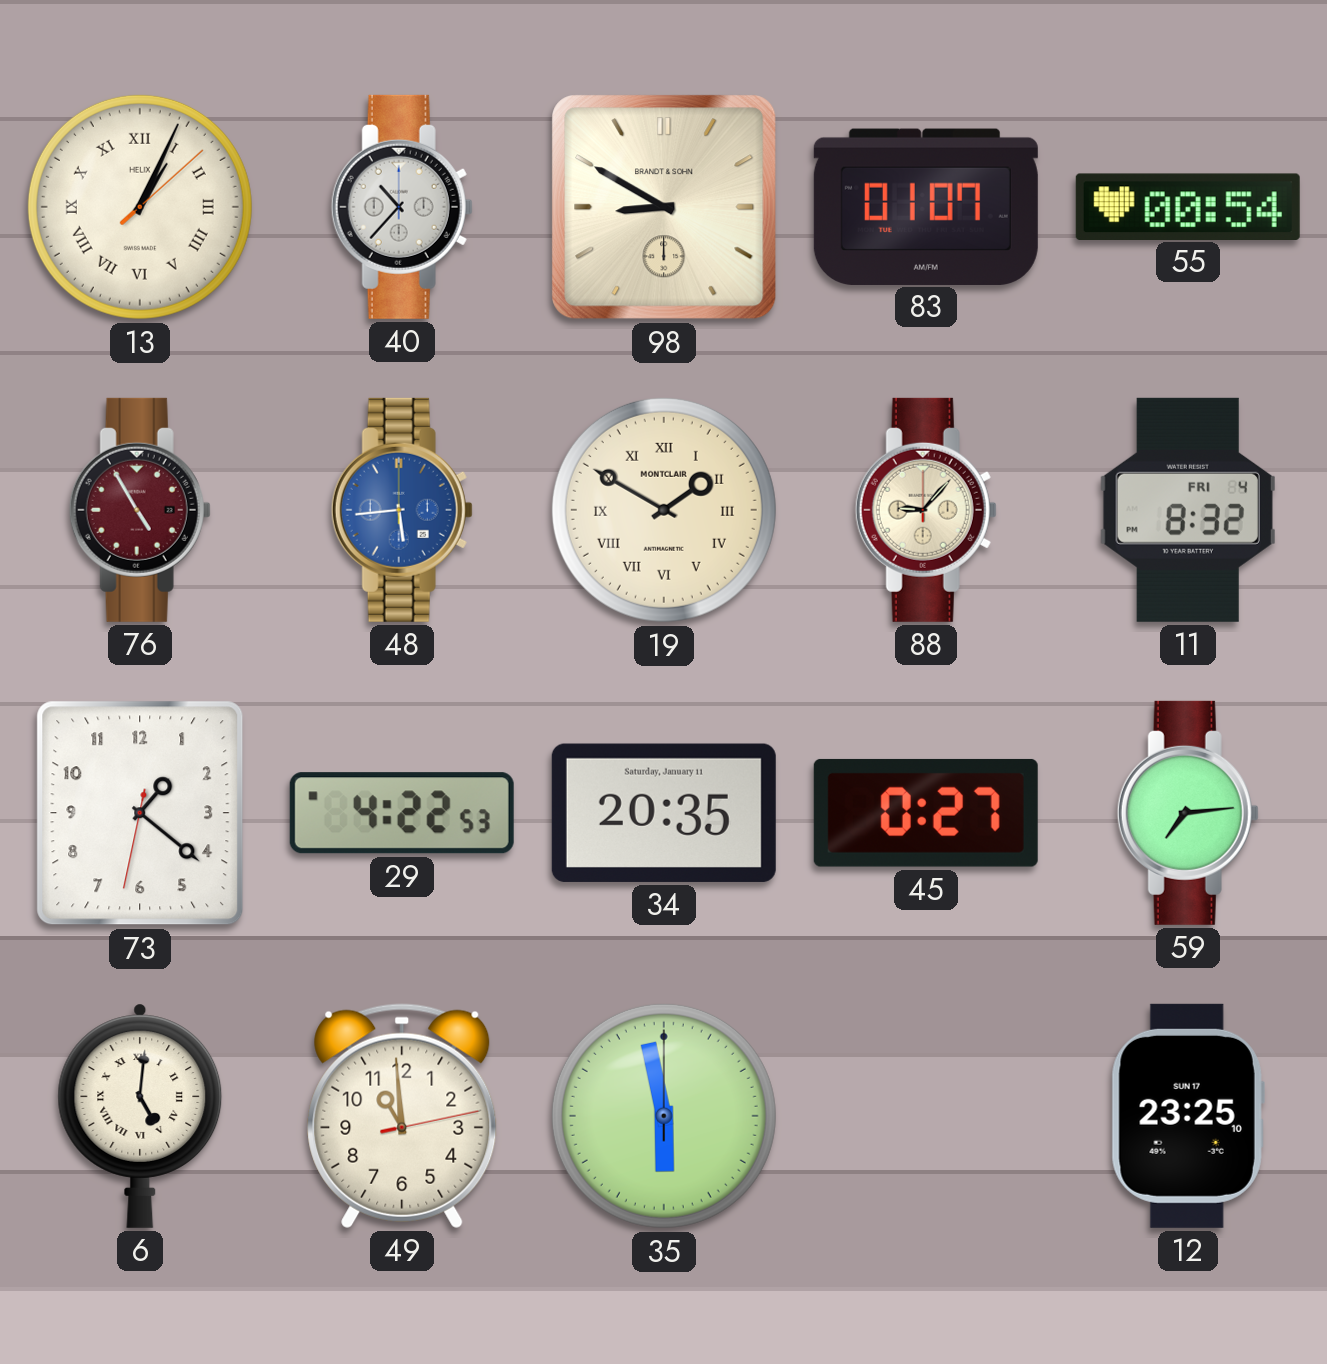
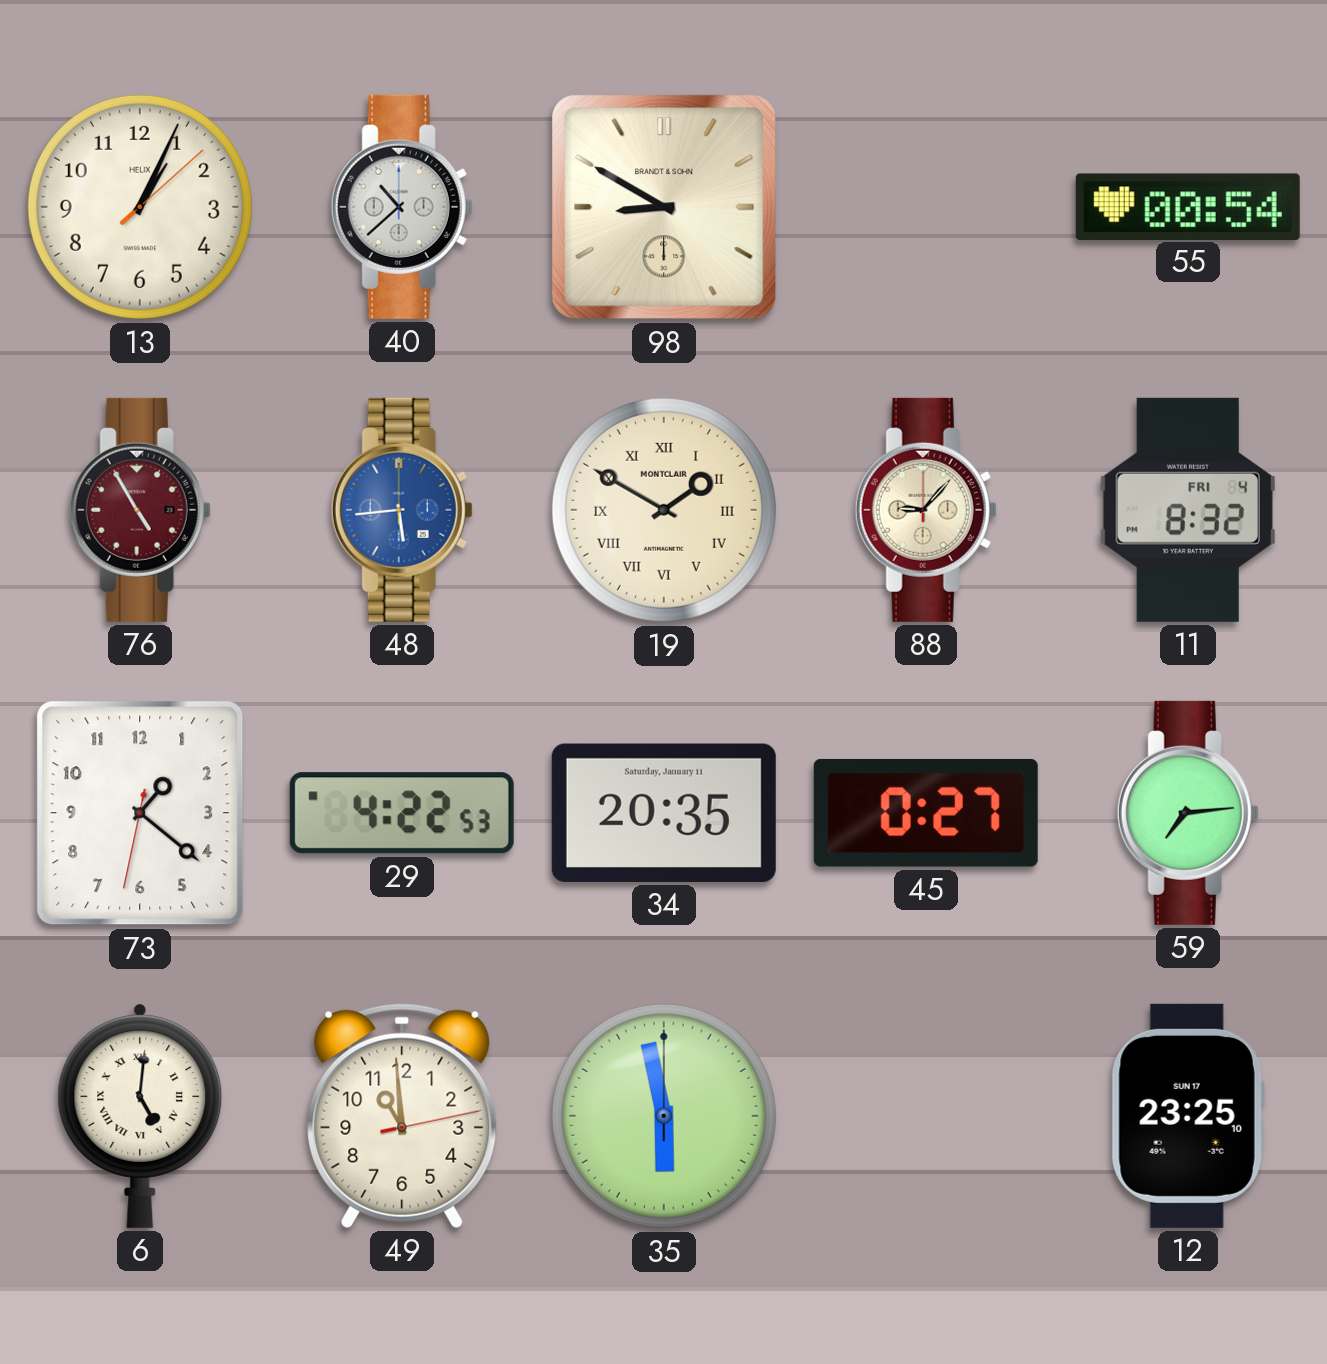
13 numerals: Roman -> Arabic (140, 207)
40: 10:37 -> 10:38 (402, 207)
83: 01:07 -> none (926, 206)
